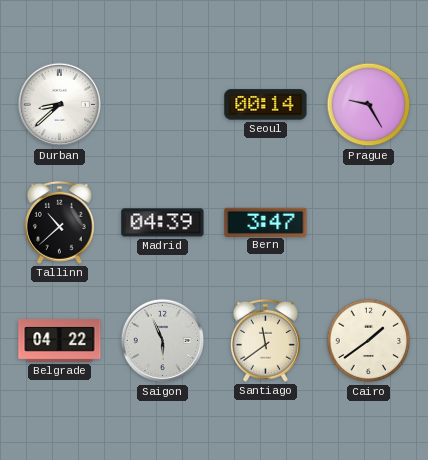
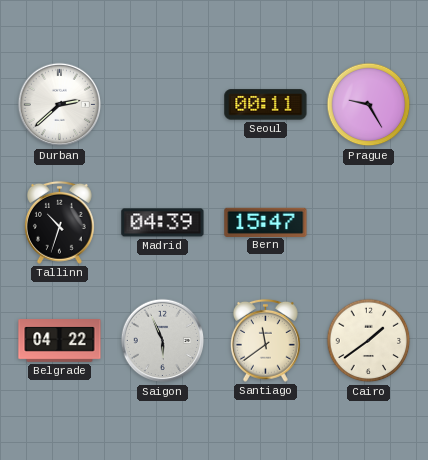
Durban: 8:38 -> 2:38 (60, 105)
Seoul: 00:14 -> 00:11 (266, 105)
Tallinn: 10:38 -> 10:33 (59, 222)
Bern: 3:47 -> 15:47 (266, 222)
